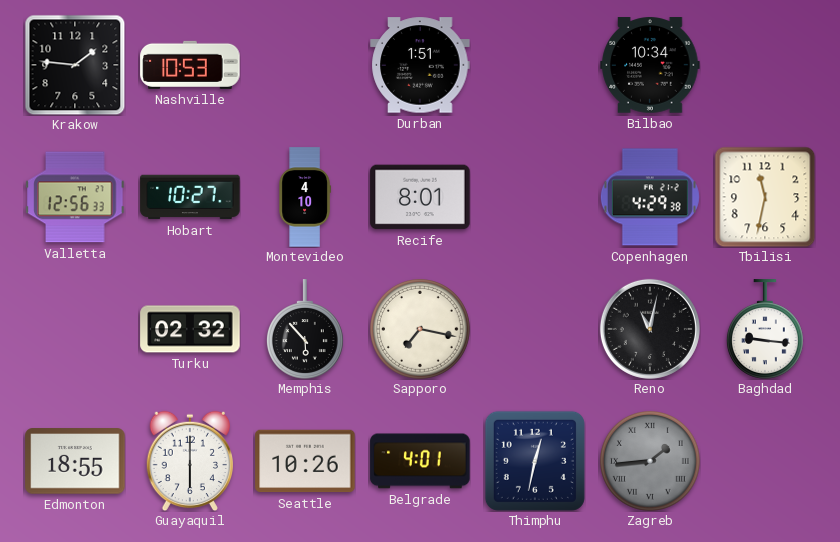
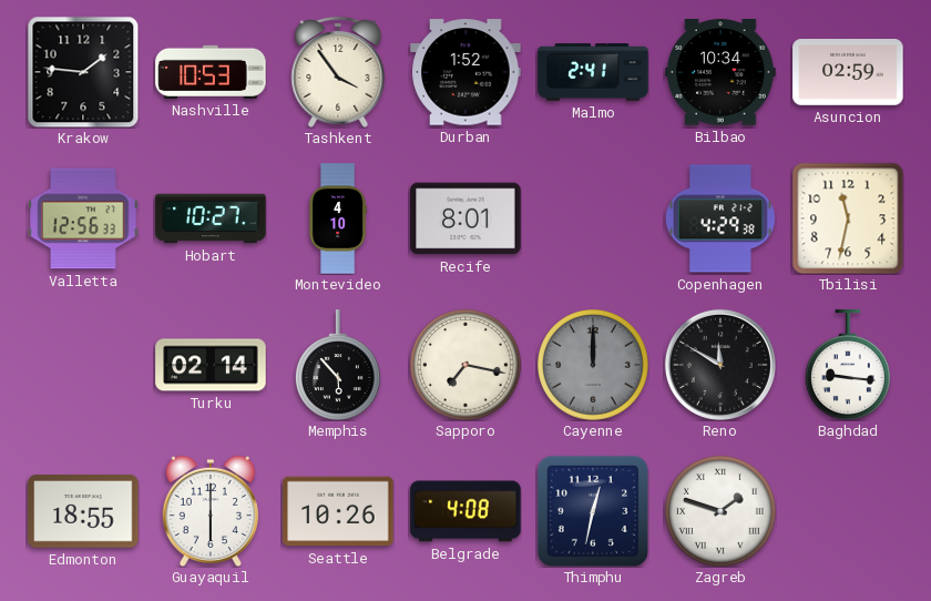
Tashkent: none -> 3:54 (338, 72)
Durban: 1:51 -> 1:52 (465, 72)
Malmo: none -> 2:41 (593, 72)
Asuncion: none -> 02:59 (848, 73)
Turku: 02:32 -> 02:14 (211, 365)
Cayenne: none -> 12:00 (594, 366)
Reno: 11:02 -> 11:50 (720, 365)
Belgrade: 4:01 -> 4:08 (465, 511)
Zagreb: 1:44 -> 1:48 (722, 512)
Zagreb dial: grey -> white (722, 512)
